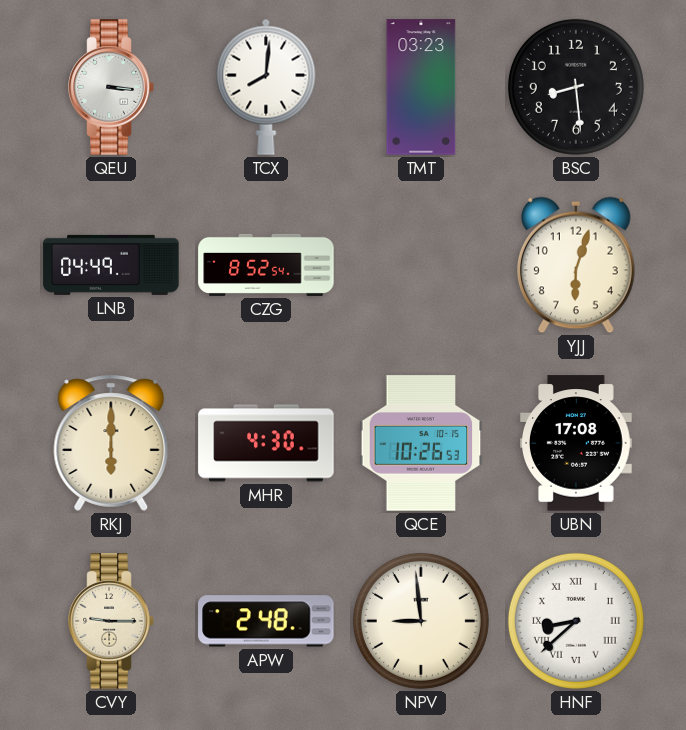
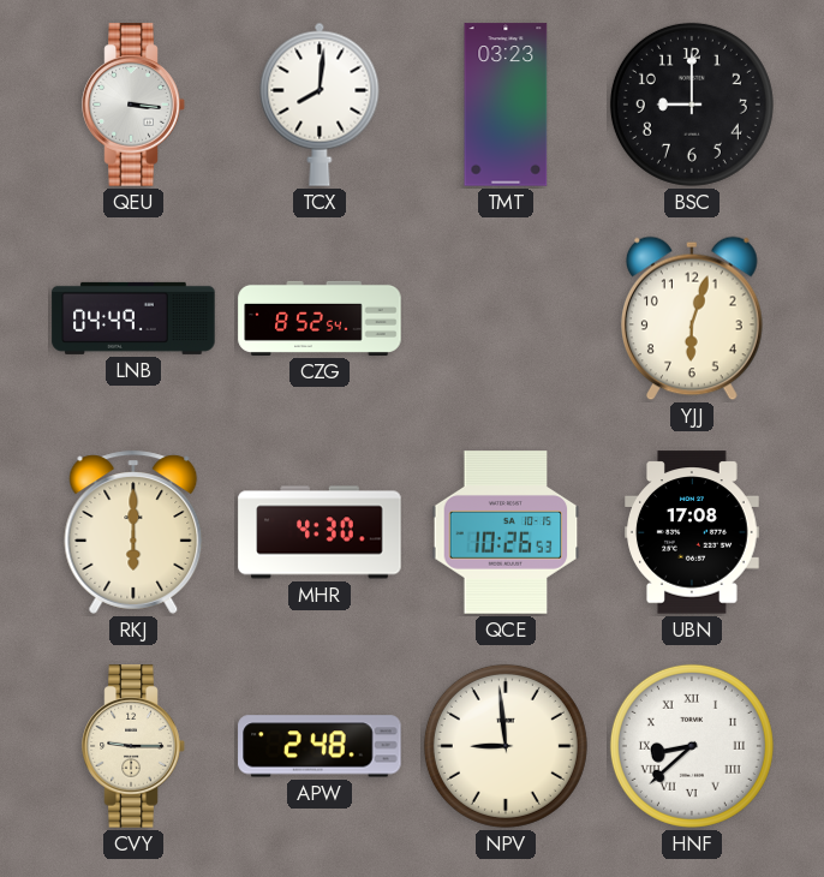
BSC: 8:29 -> 9:00 (692, 105)
